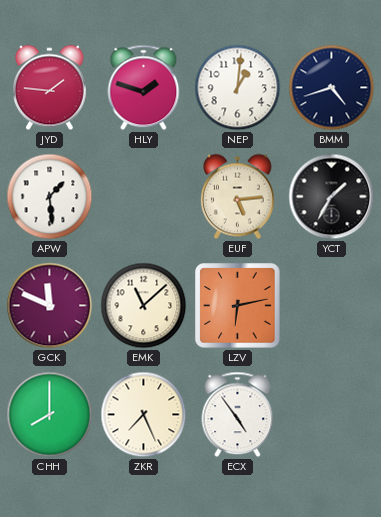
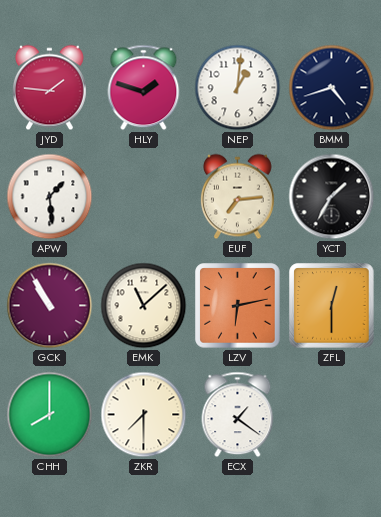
EUF: 5:14 -> 7:14 (238, 197)
GCK: 11:49 -> 10:55 (50, 306)
ZFL: none -> 12:30 (332, 306)
ZKR: 7:26 -> 7:30 (144, 415)
ECX: 4:54 -> 1:21 (238, 415)
